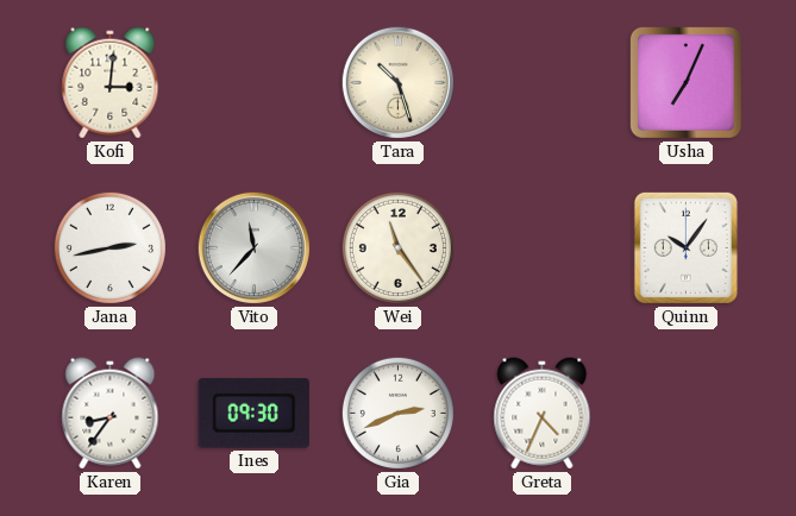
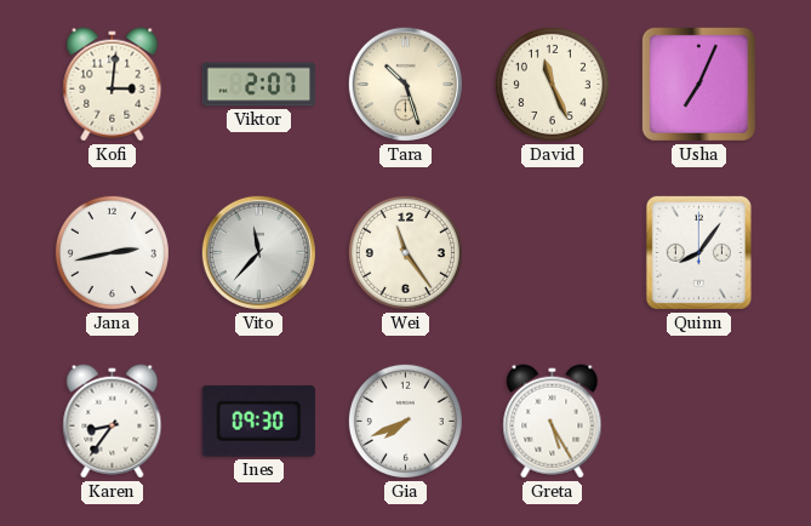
Viktor: none -> 2:07 (259, 85)
David: none -> 11:26 (552, 84)
Quinn: 10:06 -> 8:06 (698, 252)
Gia: 2:41 -> 7:41 (405, 421)
Greta: 4:34 -> 5:25 (553, 422)
